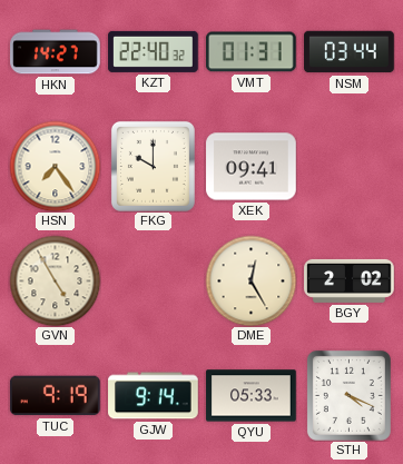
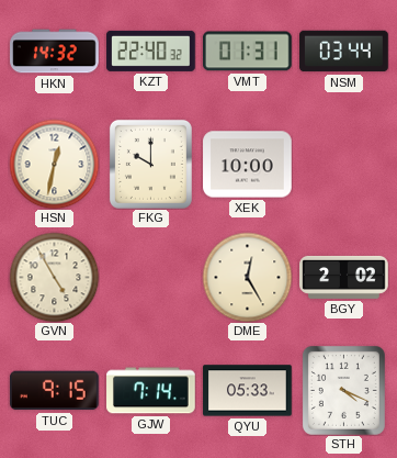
HKN: 14:27 -> 14:32 (55, 52)
HSN: 7:24 -> 12:32 (54, 164)
XEK: 09:41 -> 10:00 (248, 165)
TUC: 9:19 -> 9:15 (54, 391)
GJW: 9:14 -> 7:14 (151, 391)
